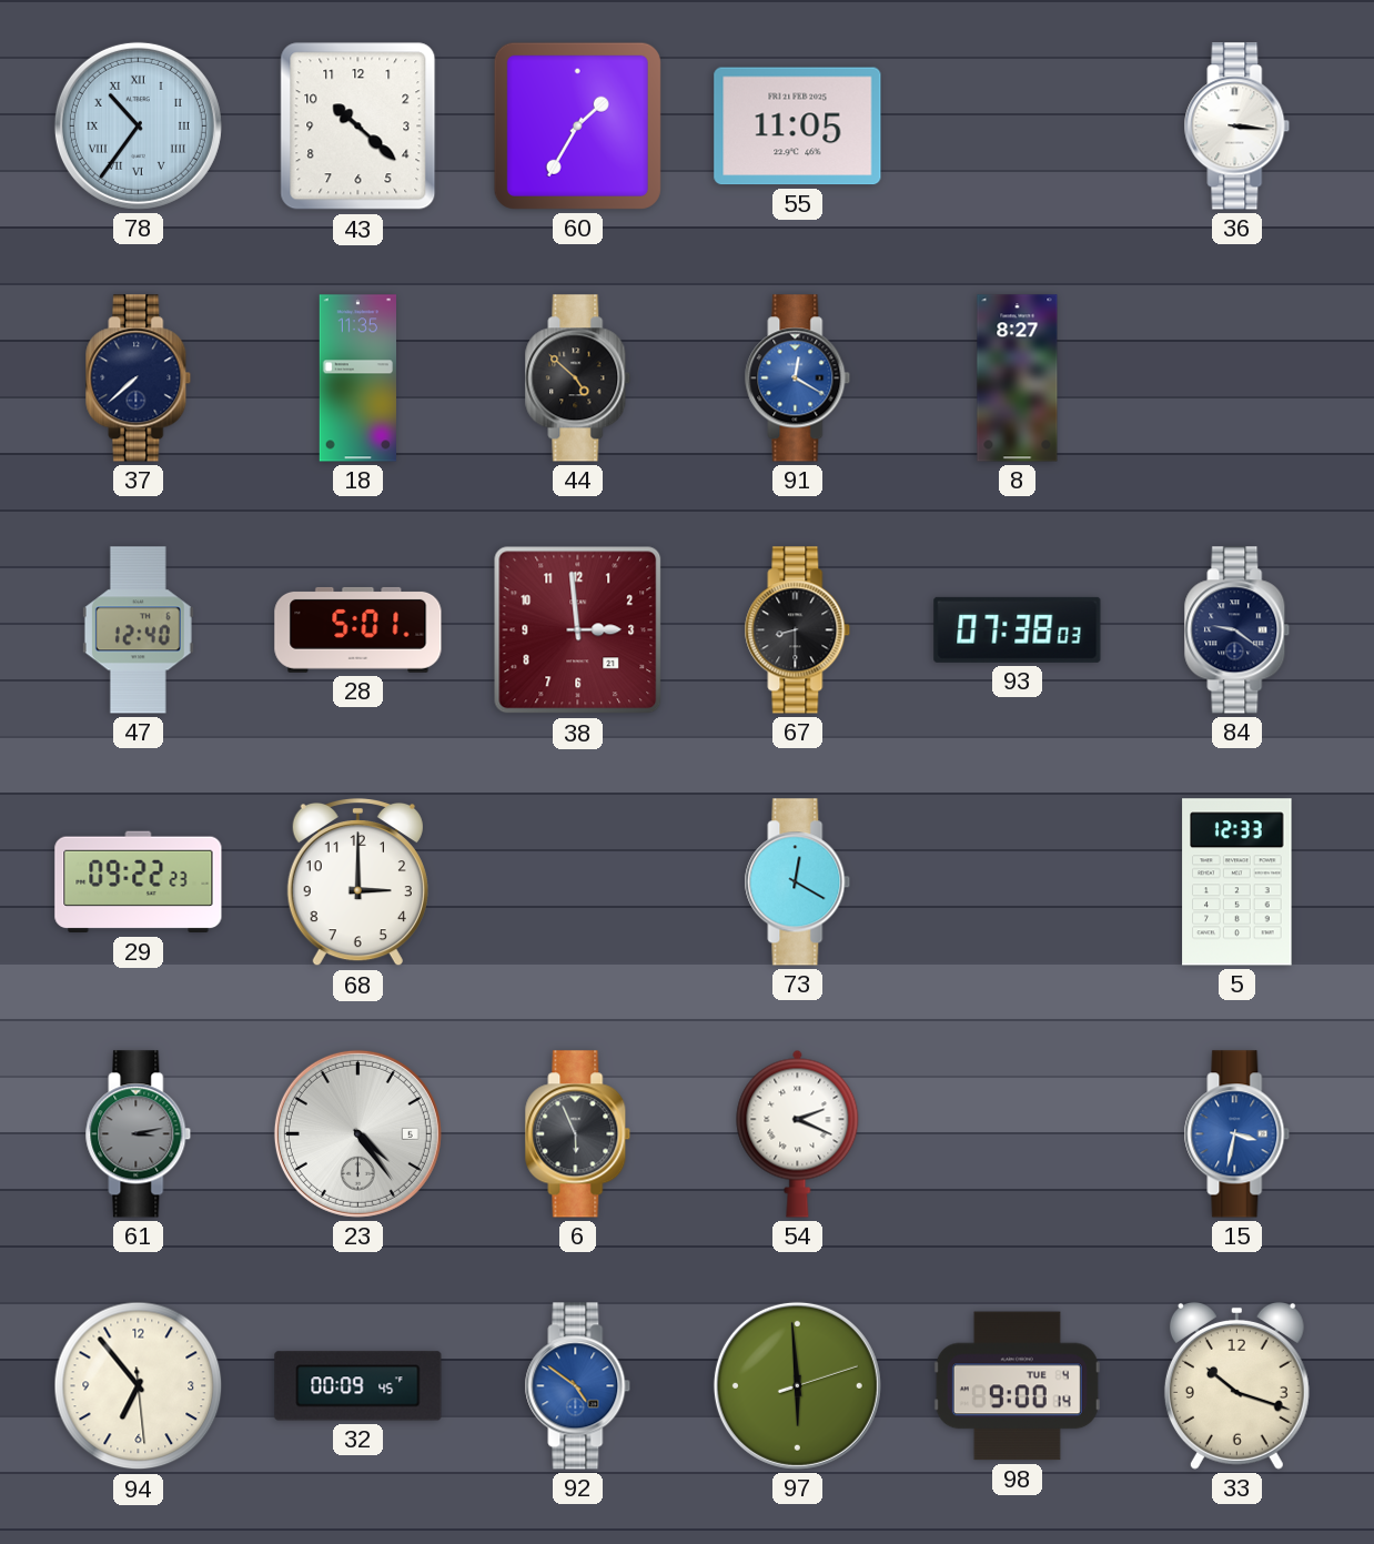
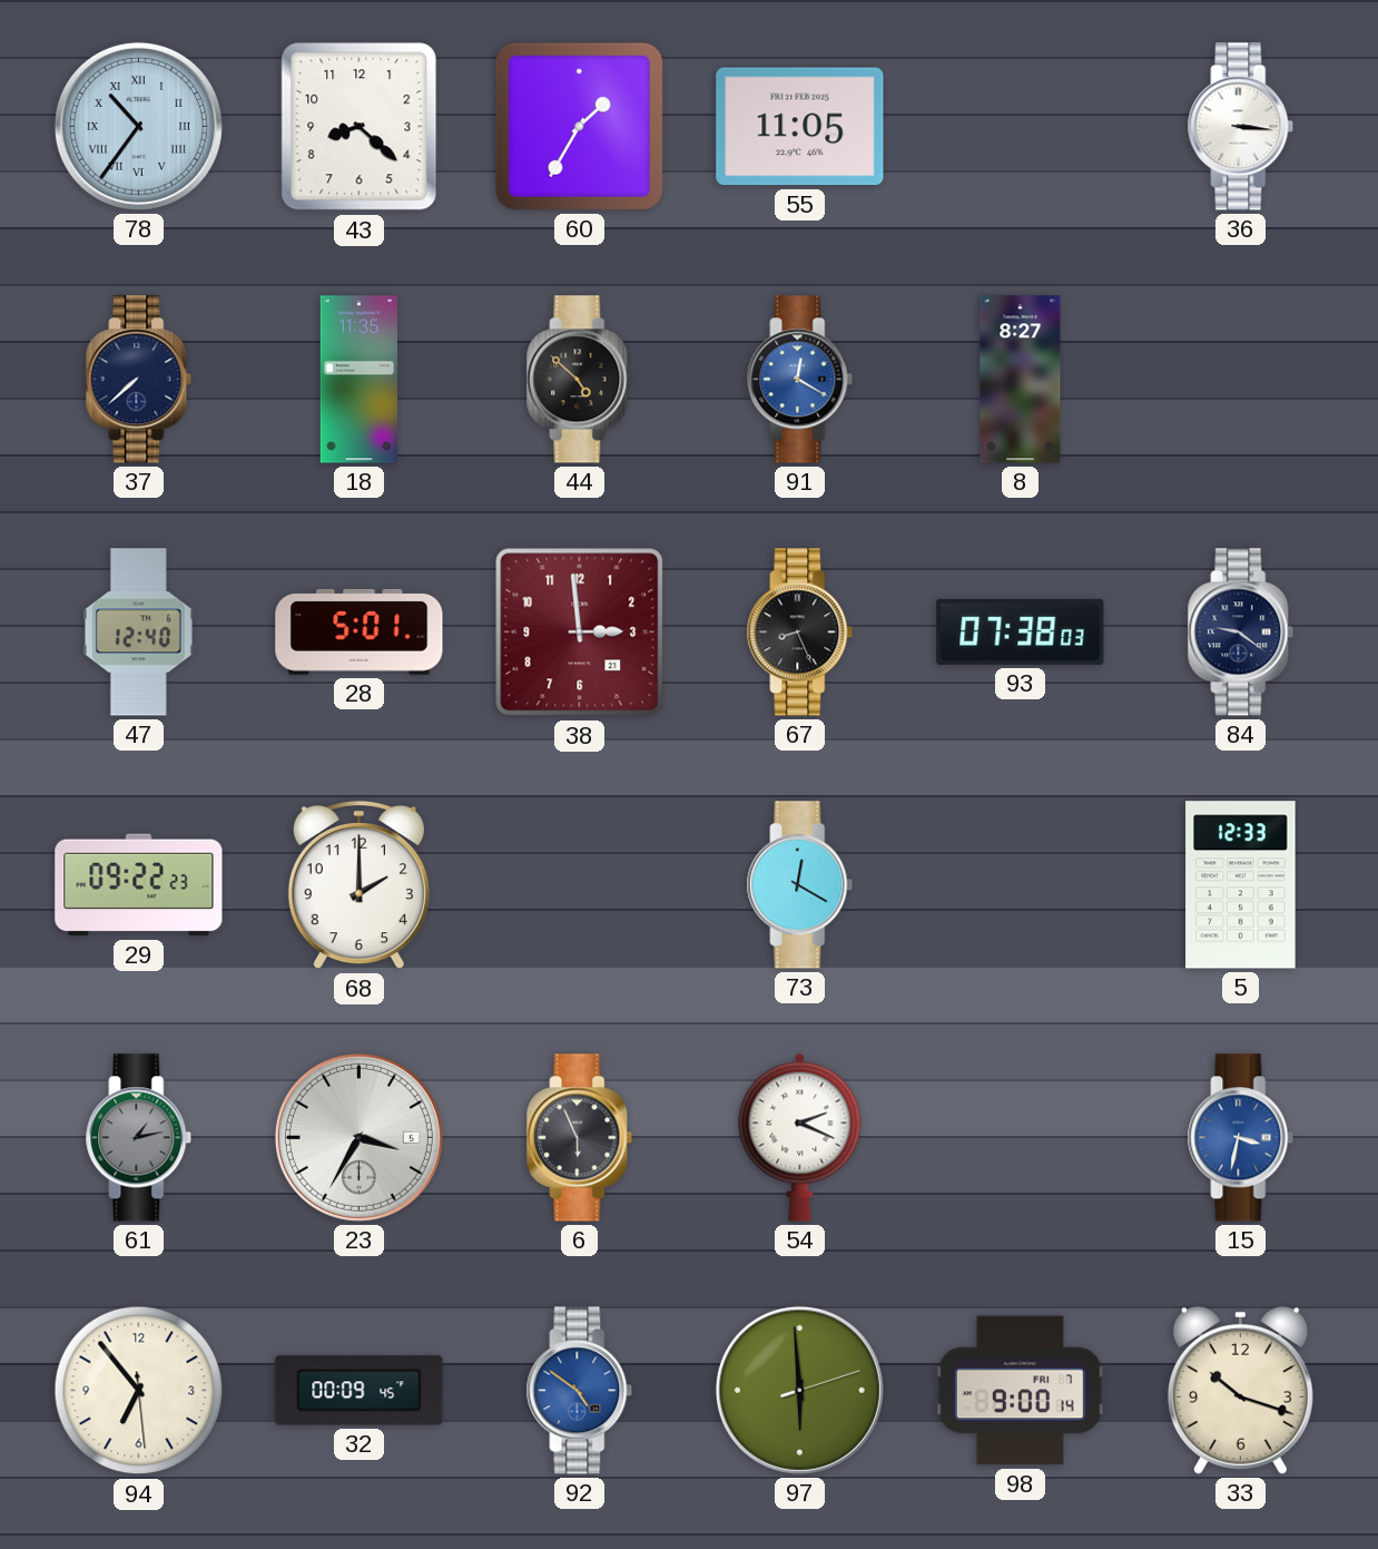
43: 10:22 -> 8:22 (360, 127)
67: 8:30 -> 8:26 (800, 633)
68: 3:00 -> 2:00 (358, 885)
61: 3:13 -> 1:13 (139, 1138)
23: 4:24 -> 3:35 (358, 1137)
98 date: TUE 4 -> FRI 7 (1020, 1391)
